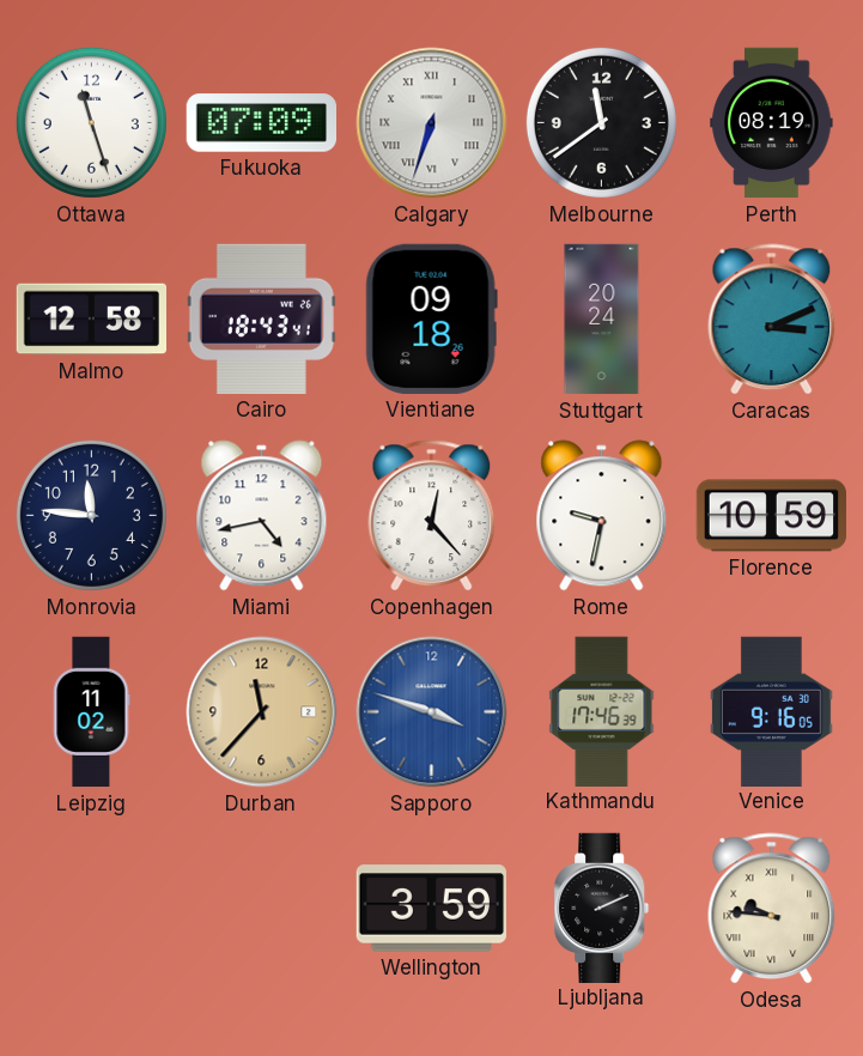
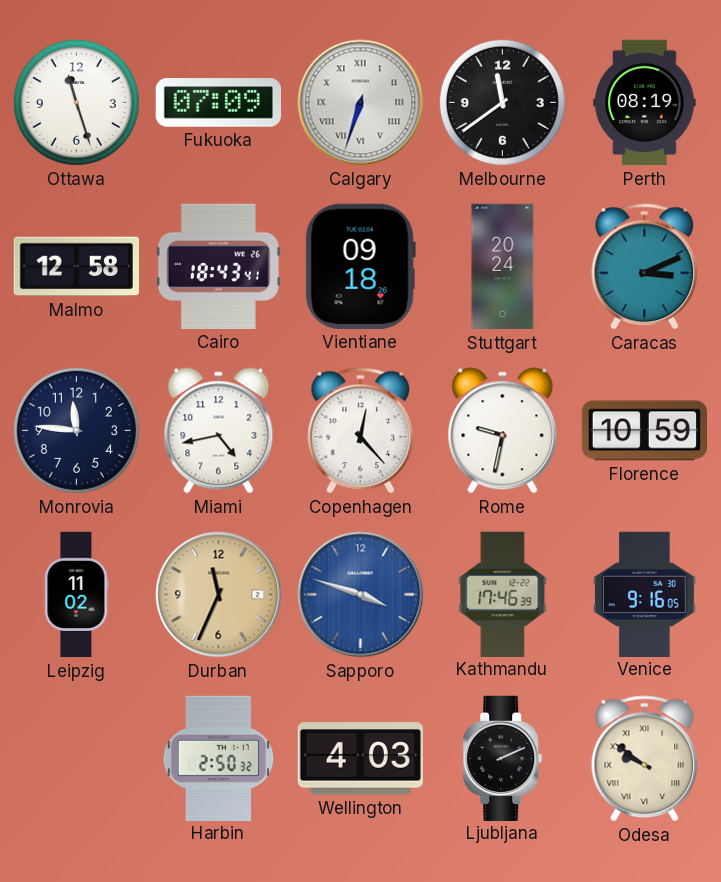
Durban: 11:37 -> 11:34 (219, 595)
Harbin: none -> 2:50 (219, 758)
Wellington: 3:59 -> 4:03 (360, 759)
Odesa: 9:46 -> 9:51 (645, 759)
